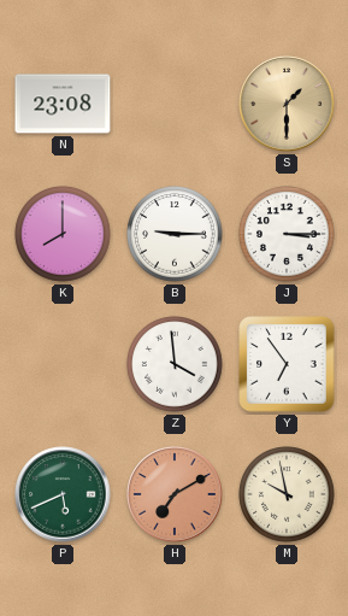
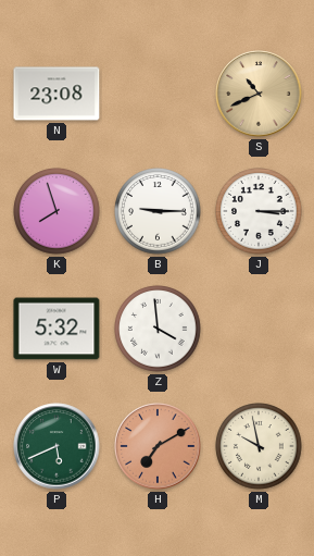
S: 1:30 -> 10:41 (259, 94)
K: 8:00 -> 7:57 (56, 211)
W: none -> 5:32 (56, 329)
Y: 6:54 -> none (287, 364)
